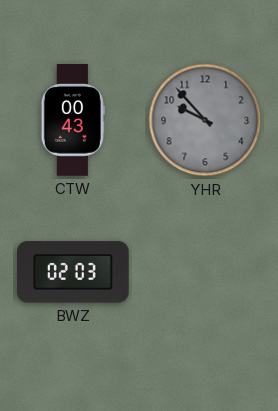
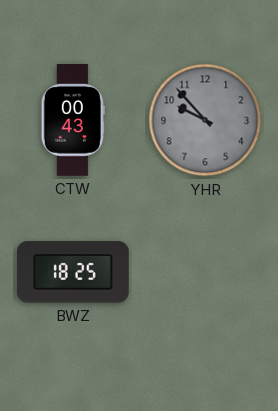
BWZ: 02:03 -> 18:25 (74, 272)
